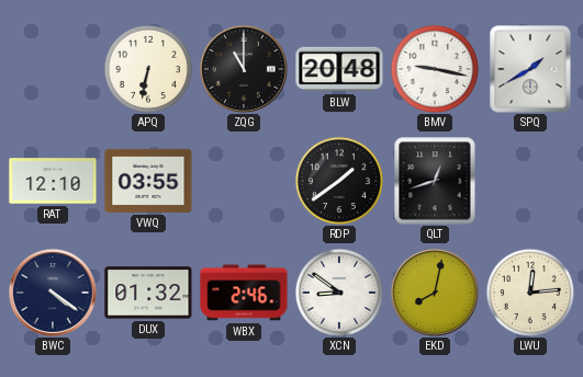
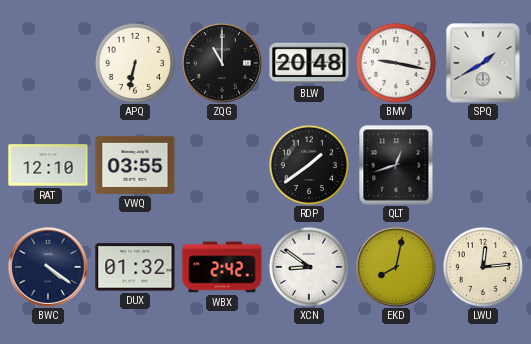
WBX: 2:46 -> 2:42 (222, 267)
